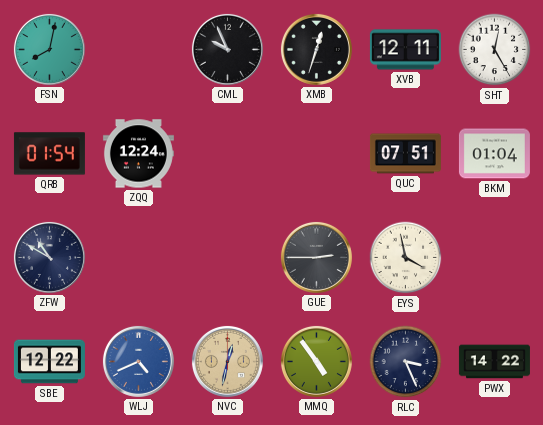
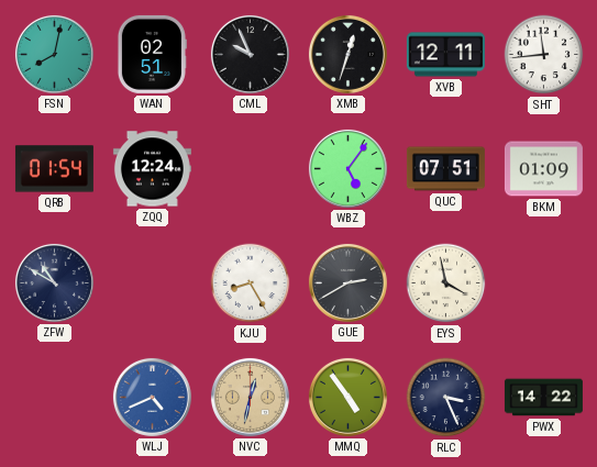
WAN: none -> 02:51 (152, 54)
SHT: 12:25 -> 11:44 (544, 55)
WBZ: none -> 5:06 (347, 168)
BKM: 01:04 -> 01:09 (543, 169)
KJU: none -> 8:25 (251, 283)
GUE: 2:45 -> 2:40 (347, 282)
SBE: 12:22 -> none (49, 362)
